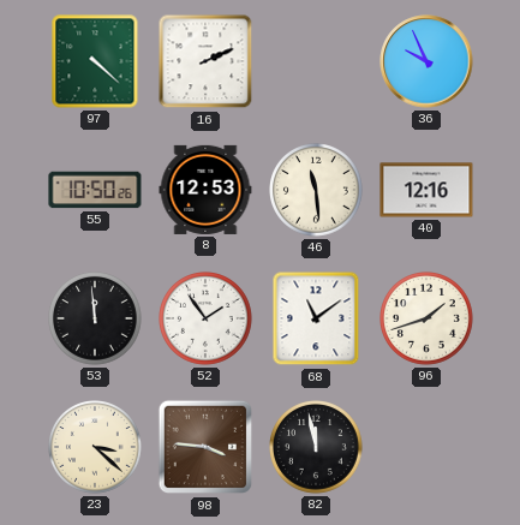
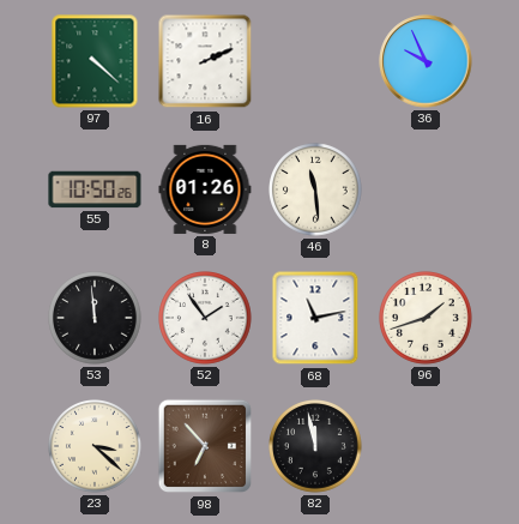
8: 12:53 -> 01:26 (205, 189)
40: 12:16 -> none (426, 190)
68: 11:09 -> 11:13 (315, 318)
98: 3:46 -> 6:53 (205, 446)
